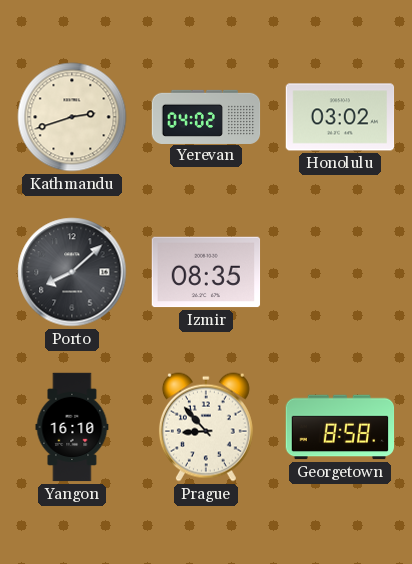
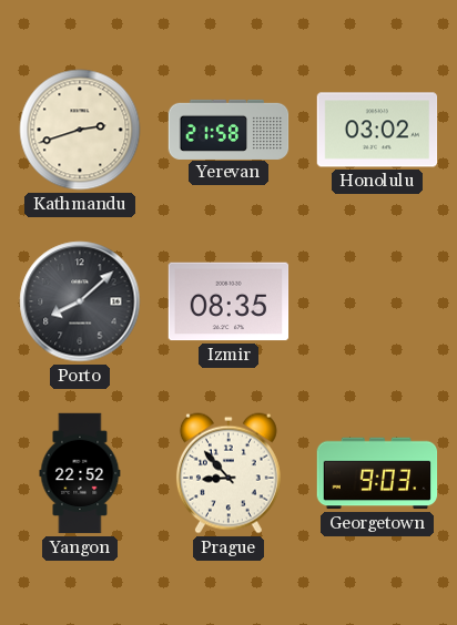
Yerevan: 04:02 -> 21:58 (228, 129)
Yangon: 16:10 -> 22:52 (80, 473)
Georgetown: 8:58 -> 9:03 (377, 473)
